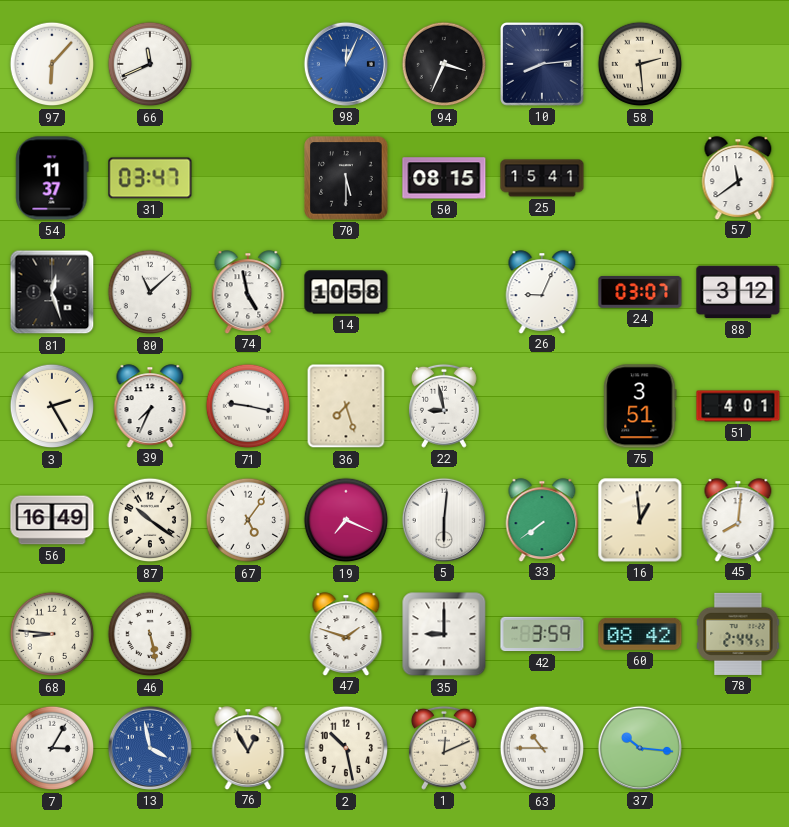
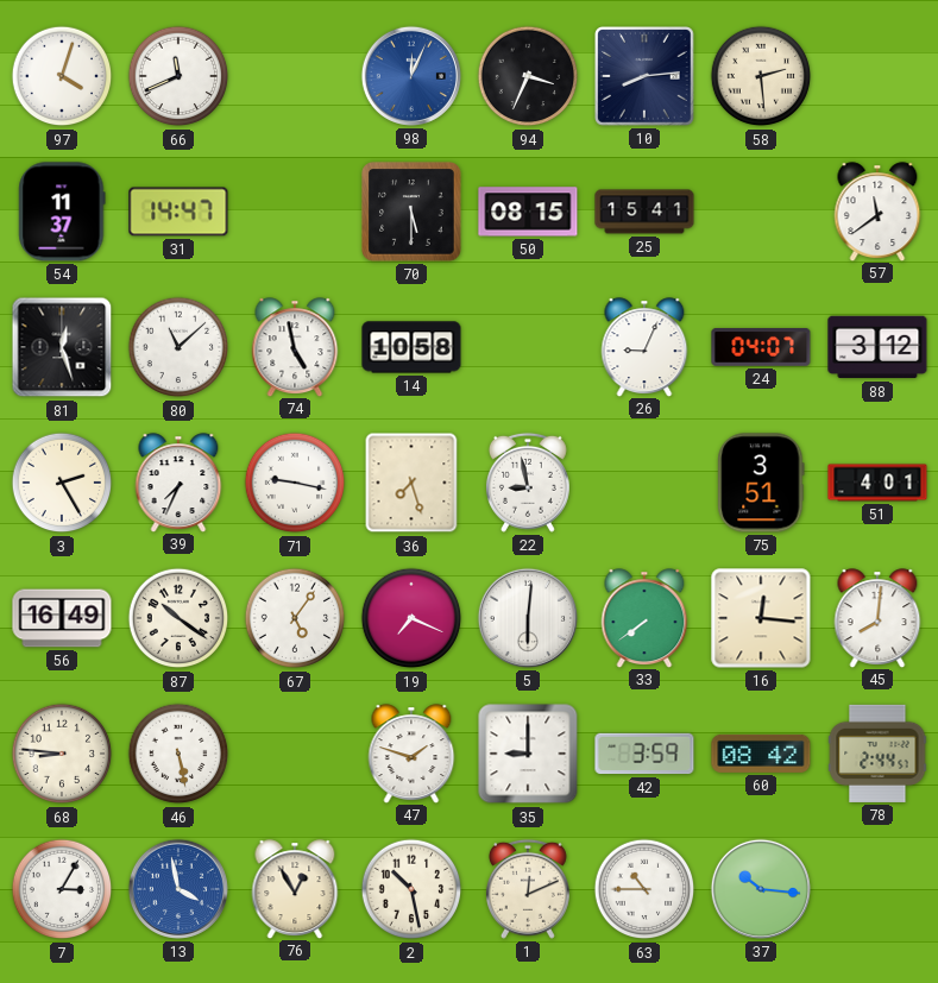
97: 6:07 -> 4:03 (62, 76)
31: 03:47 -> 14:47 (178, 212)
24: 03:07 -> 04:07 (761, 347)
16: 12:59 -> 12:16 (761, 618)
